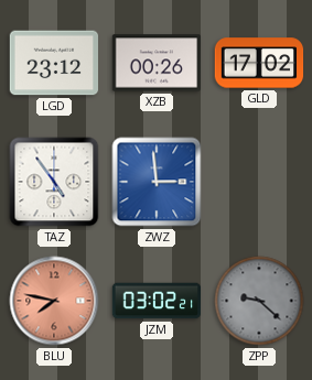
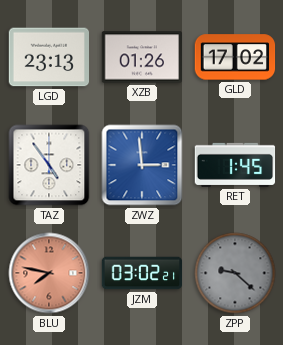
LGD: 23:12 -> 23:13 (49, 57)
XZB: 00:26 -> 01:26 (142, 57)
RET: none -> 1:45 (235, 165)
